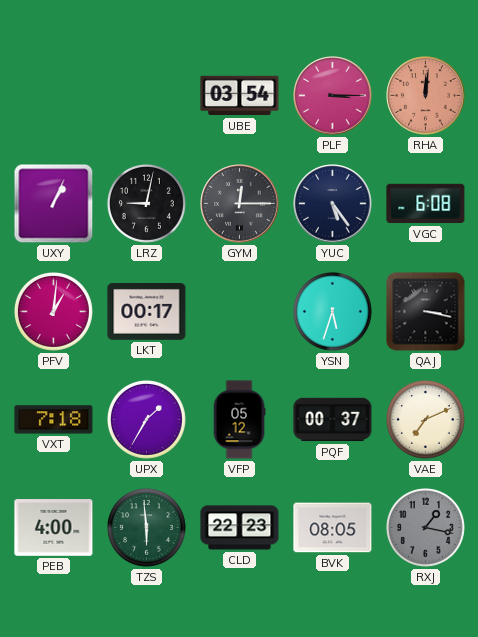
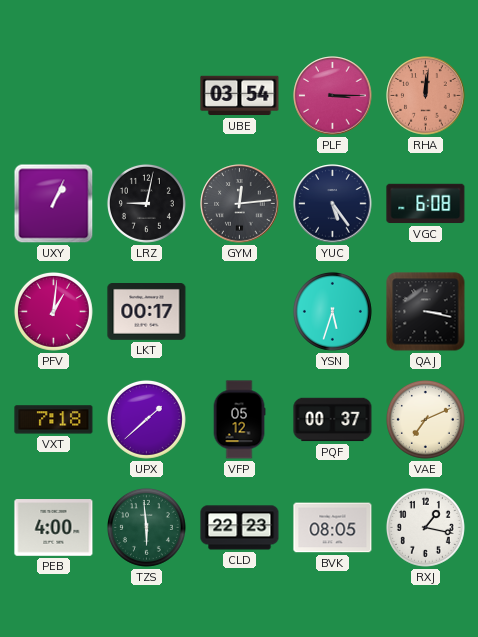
GYM: 12:15 -> 12:14 (240, 204)
UPX: 1:35 -> 1:38 (146, 419)
RXJ dial: grey -> white (425, 527)
